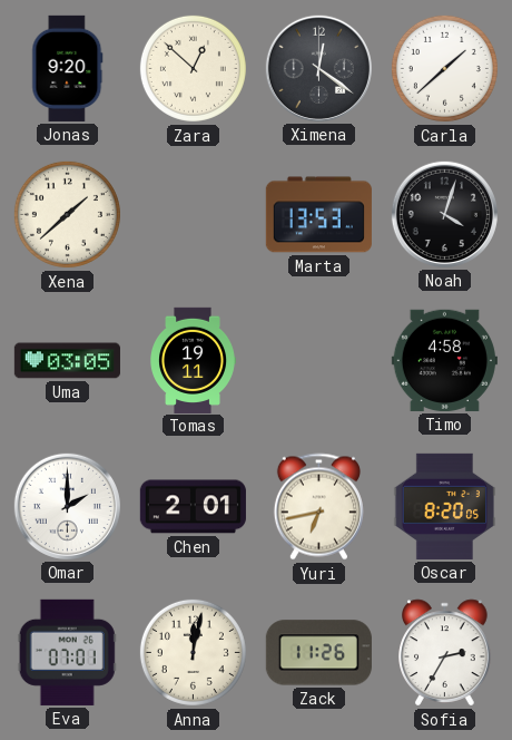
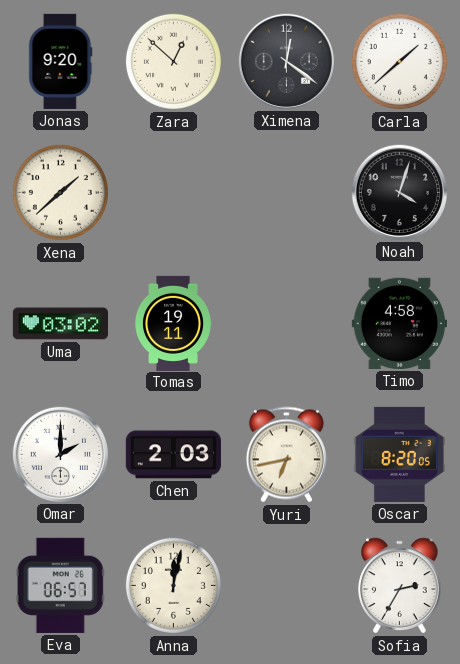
Marta: 13:53 -> none (318, 215)
Uma: 03:05 -> 03:02 (60, 324)
Chen: 2:01 -> 2:03 (173, 455)
Eva: 07:01 -> 06:57 (60, 585)
Zack: 11:26 -> none (318, 653)
